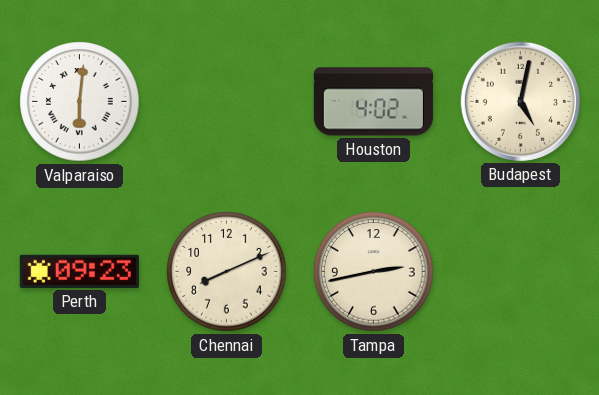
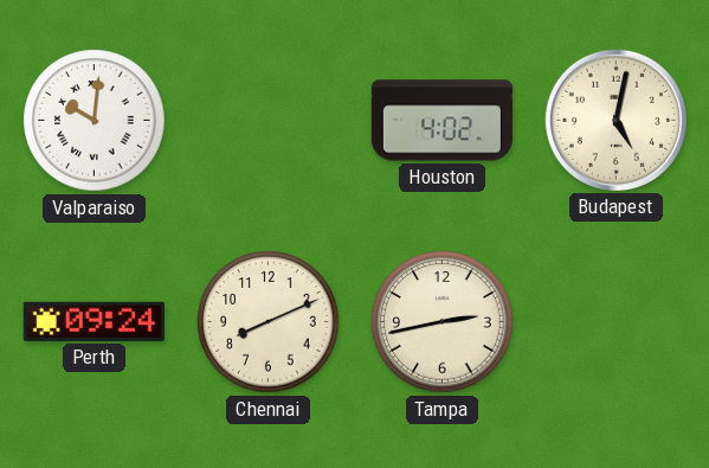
Valparaiso: 6:01 -> 10:01 (95, 121)
Perth: 09:23 -> 09:24 (94, 321)
